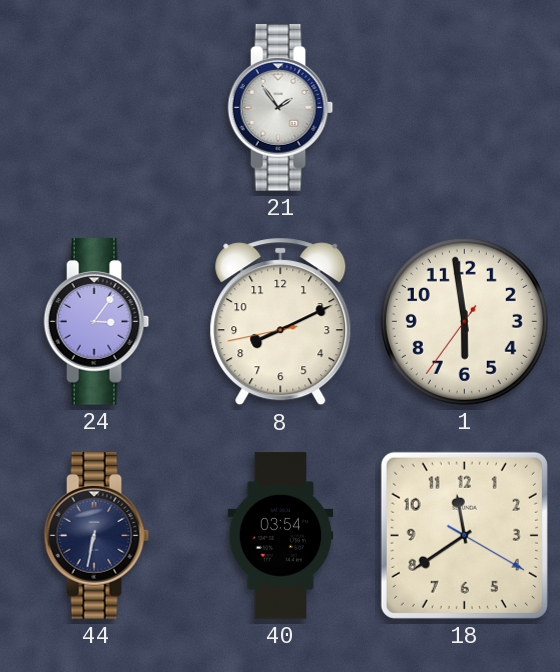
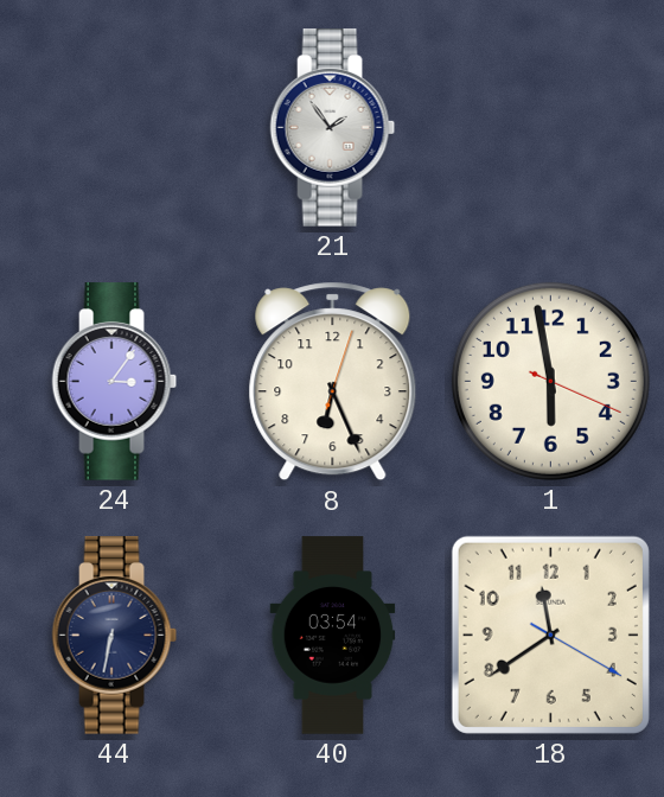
8: 8:10 -> 6:26 (333, 382)
1: 5:58:36 -> 5:58:19 (550, 381)
